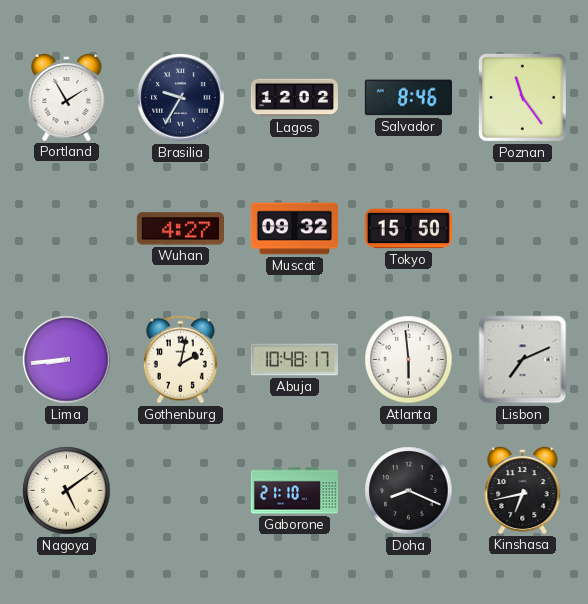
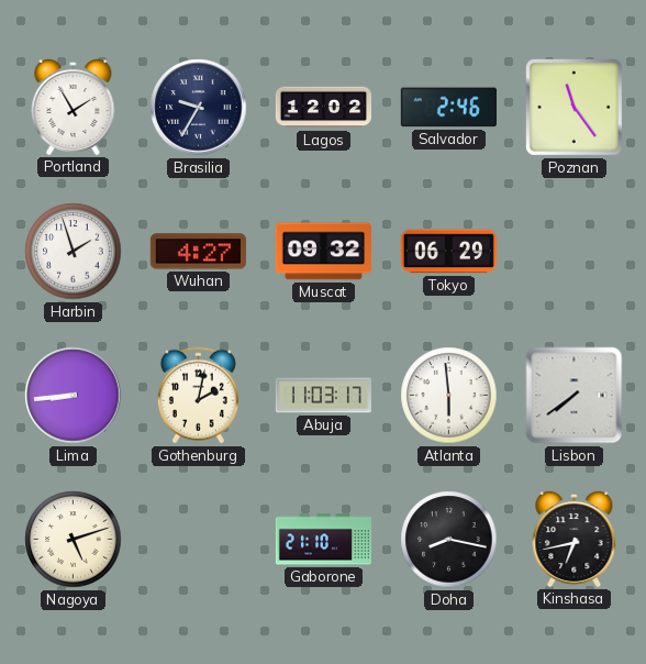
Salvador: 8:46 -> 2:46 (448, 108)
Harbin: none -> 1:57 (74, 252)
Tokyo: 15:50 -> 06:29 (448, 252)
Abuja: 10:48 -> 11:03 (323, 396)
Lisbon: 7:11 -> 7:39 (575, 396)
Nagoya: 5:09 -> 5:12 (74, 540)
Doha: 8:19 -> 8:17 (449, 540)
